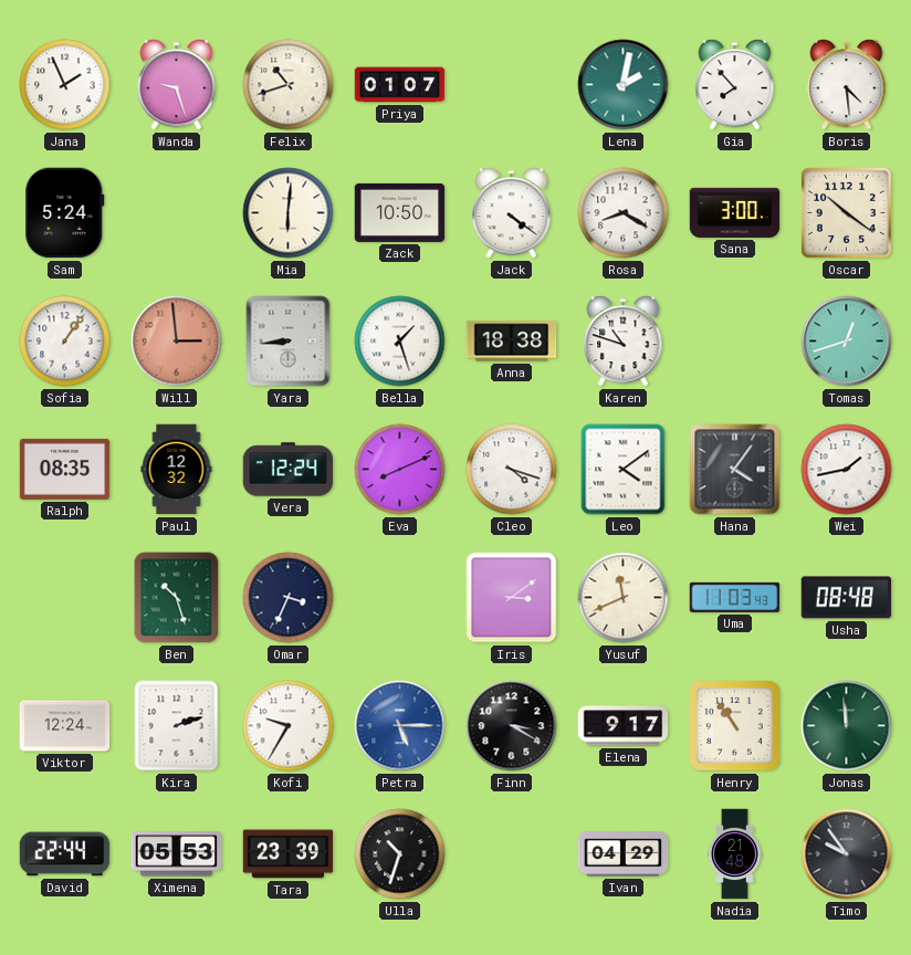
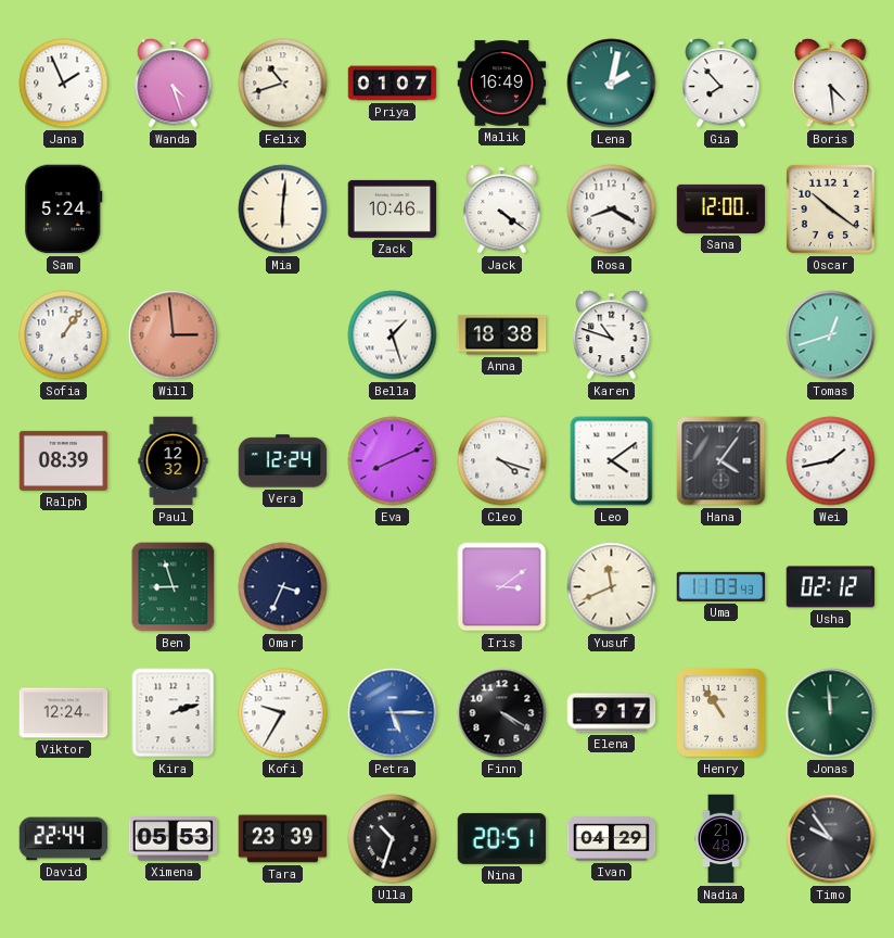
Wanda: 9:27 -> 4:27 (174, 84)
Malik: none -> 16:49 (502, 84)
Zack: 10:50 -> 10:46 (393, 208)
Sana: 3:00 -> 12:00 (721, 208)
Yara: 8:44 -> none (289, 342)
Ralph: 08:35 -> 08:39 (64, 460)
Ben: 10:27 -> 8:57 (174, 587)
Usha: 08:48 -> 02:12 (831, 587)
Finn: 3:20 -> 4:20 (502, 713)
Nina: none -> 20:51 (502, 838)
